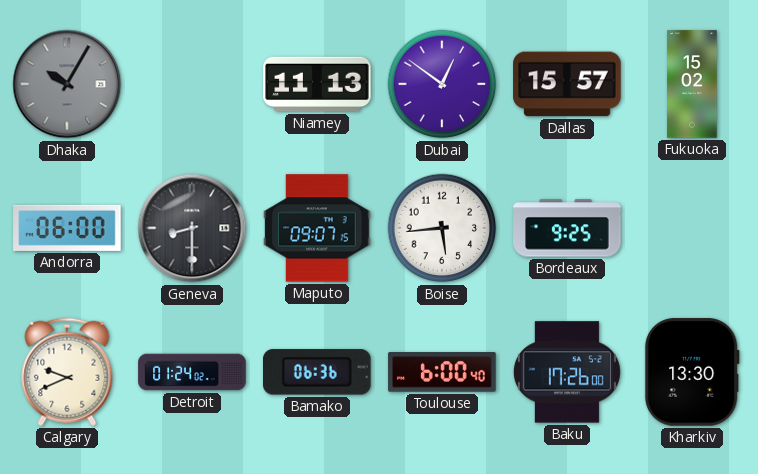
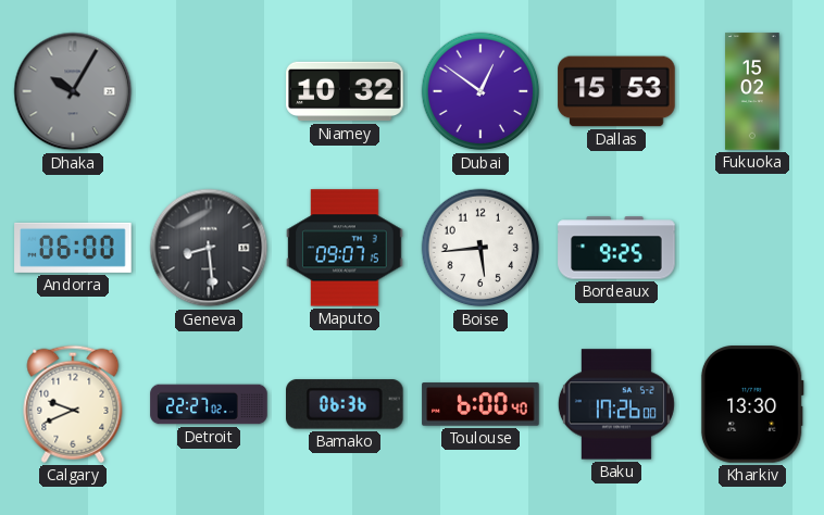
Niamey: 11:13 -> 10:32 (345, 91)
Dallas: 15:57 -> 15:53 (616, 91)
Geneva: 8:30 -> 8:29 (209, 248)
Detroit: 01:24 -> 22:27 (209, 404)
